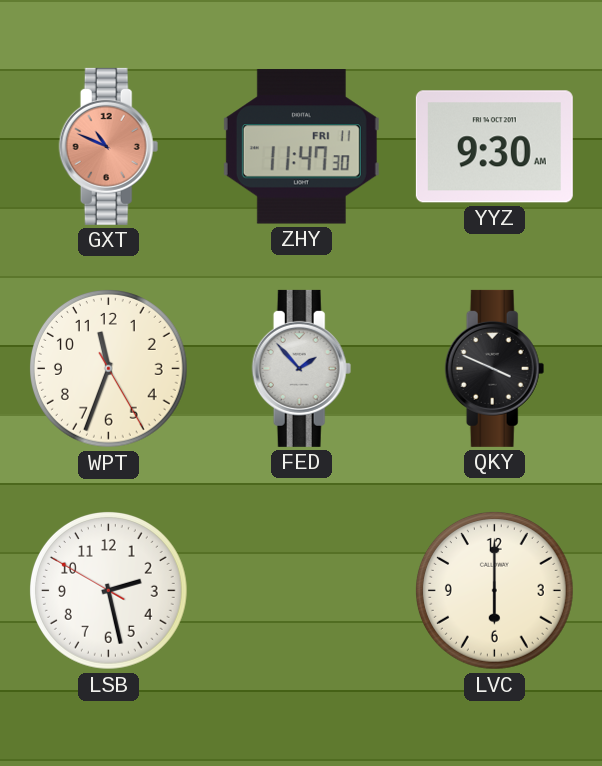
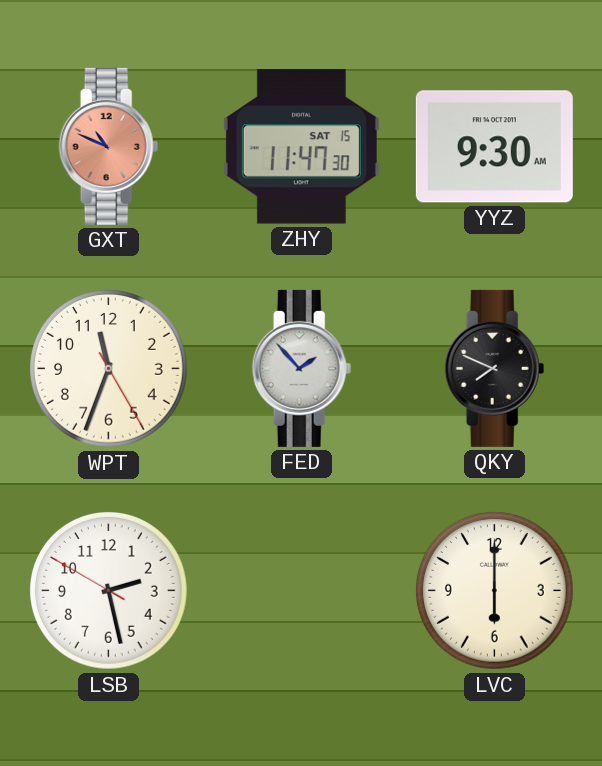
ZHY date: FRI 11 -> SAT 15 (301, 147)
QKY: 3:49 -> 7:49 (495, 368)
